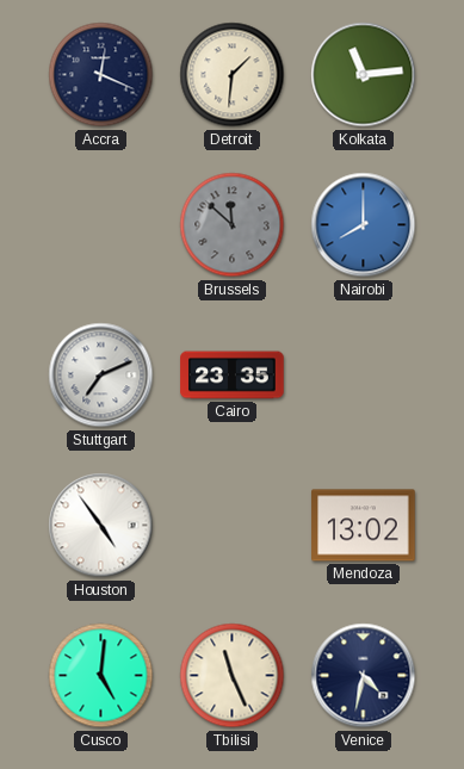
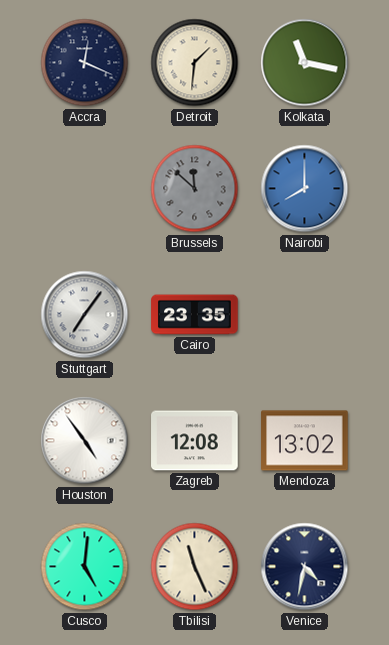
Kolkata: 11:14 -> 11:17 (305, 63)
Stuttgart: 7:11 -> 7:06 (85, 315)
Zagreb: none -> 12:08 (195, 441)
